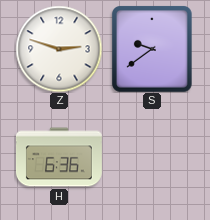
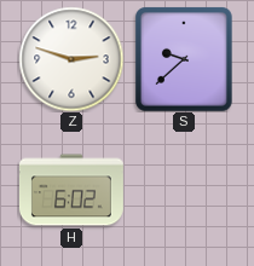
S: 9:39 -> 9:38 (185, 59)
H: 6:36 -> 6:02 (71, 190)
